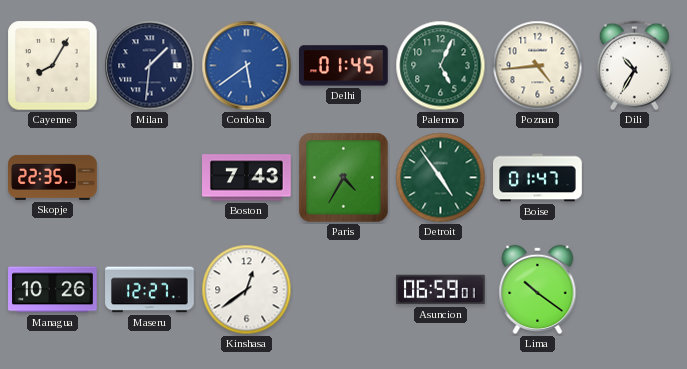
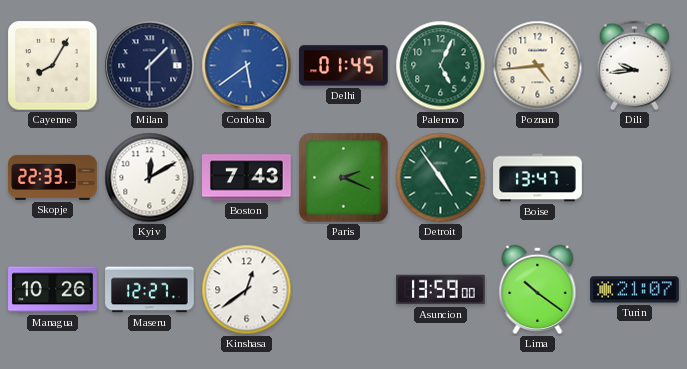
Milan: 1:31 -> 1:30 (150, 66)
Dili: 10:35 -> 9:44 (634, 66)
Skopje: 22:35 -> 22:33 (53, 177)
Kyiv: none -> 12:10 (150, 178)
Paris: 4:35 -> 2:19 (344, 178)
Boise: 01:47 -> 13:47 (538, 178)
Asuncion: 06:59 -> 13:59 (441, 290)
Turin: none -> 21:07 (635, 290)
